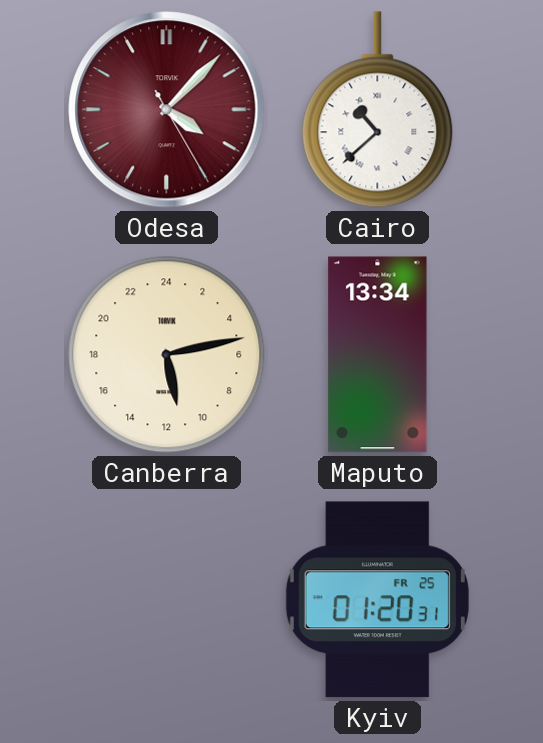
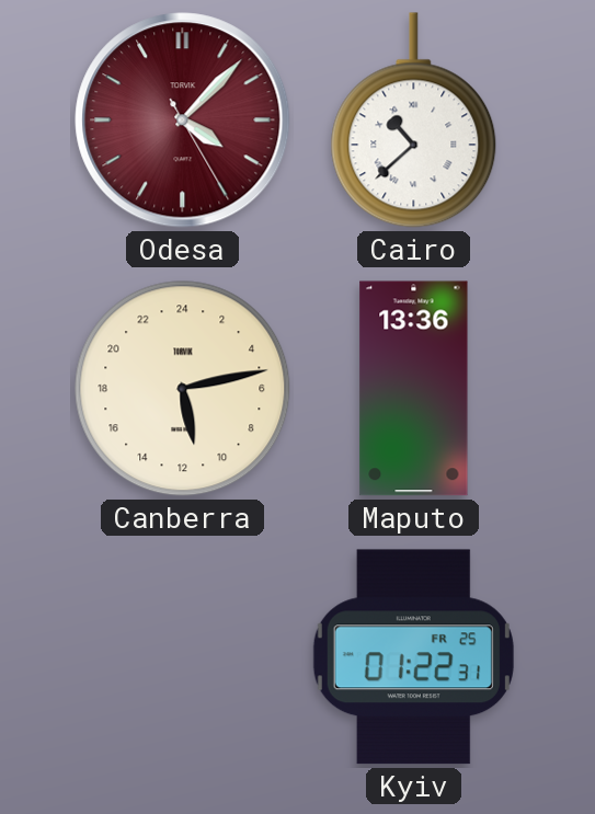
Maputo: 13:34 -> 13:36 (414, 389)
Kyiv: 01:20 -> 01:22 (413, 657)
